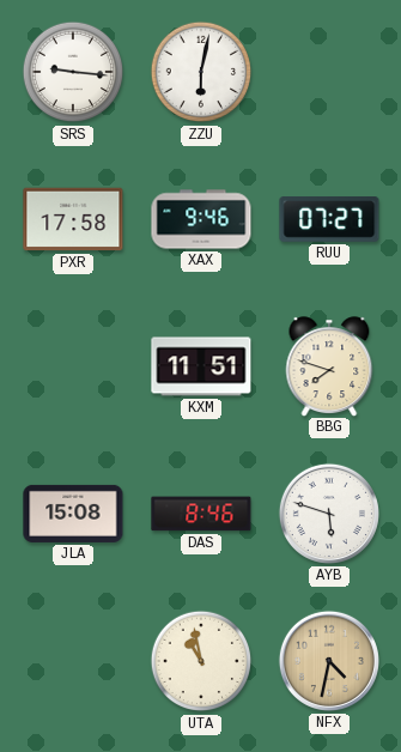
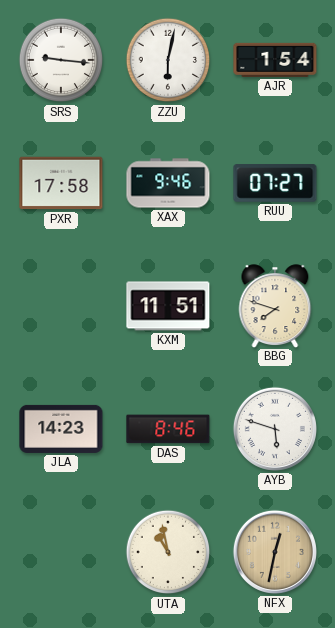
AJR: none -> 1:54 (275, 60)
JLA: 15:08 -> 14:23 (61, 429)
NFX: 4:32 -> 12:32 (275, 552)
